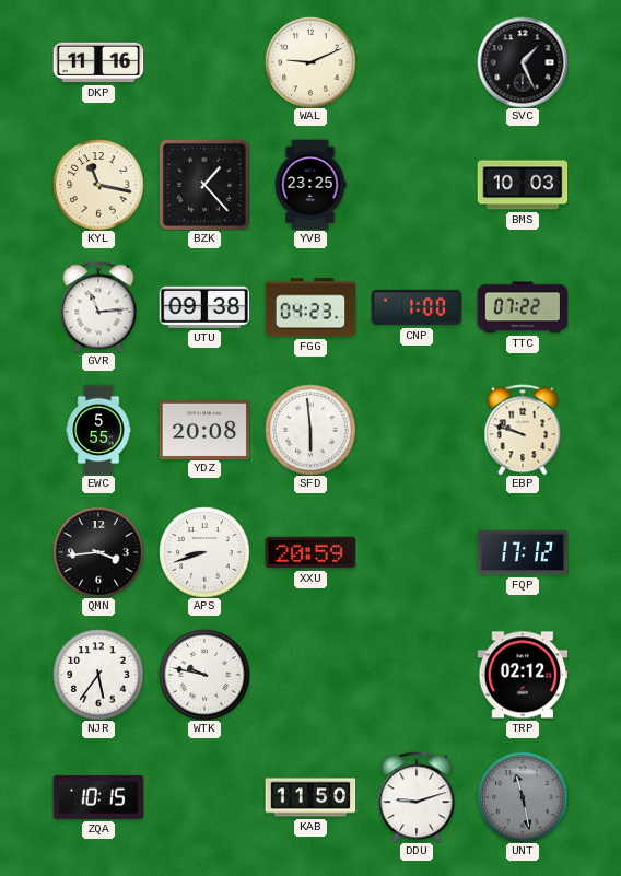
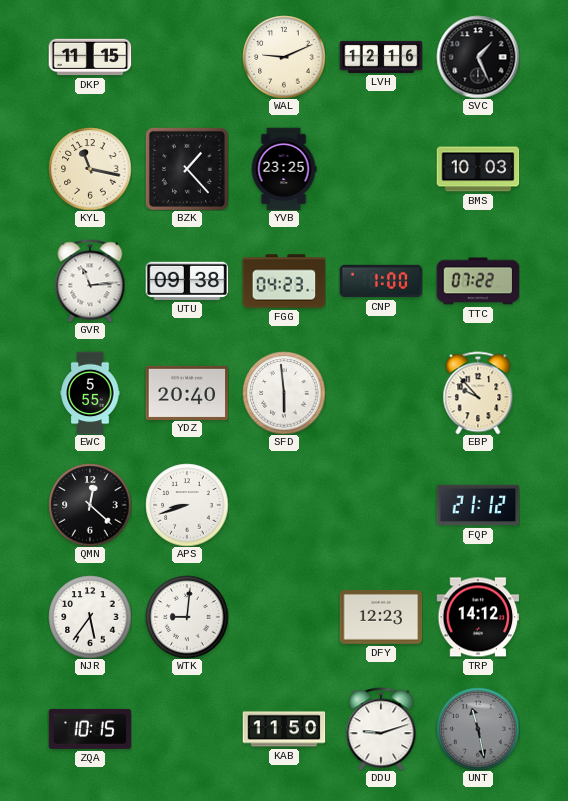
DKP: 11:16 -> 11:15 (90, 57)
LVH: none -> 12:16 (381, 57)
YDZ: 20:08 -> 20:40 (187, 392)
EBP: 9:48 -> 9:53 (478, 393)
QMN: 3:44 -> 12:22 (90, 505)
XXU: 20:59 -> none (310, 552)
FQP: 17:12 -> 21:12 (478, 505)
WTK: 9:47 -> 9:01 (187, 617)
DFY: none -> 12:23 (381, 617)
TRP: 02:12 -> 14:12 (478, 617)
